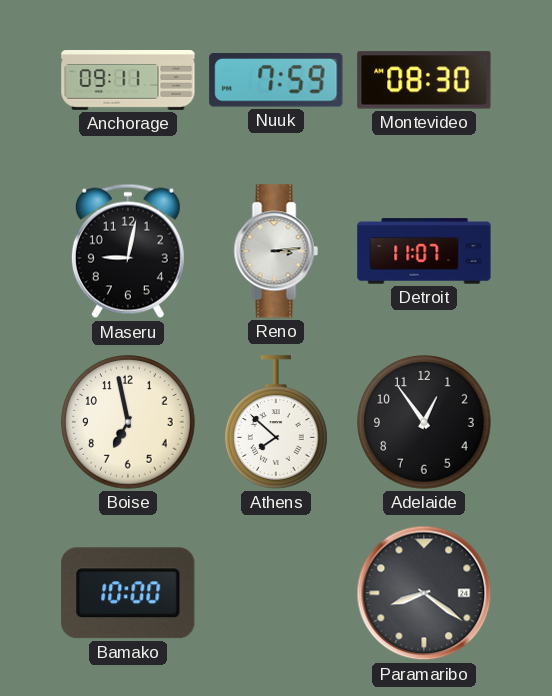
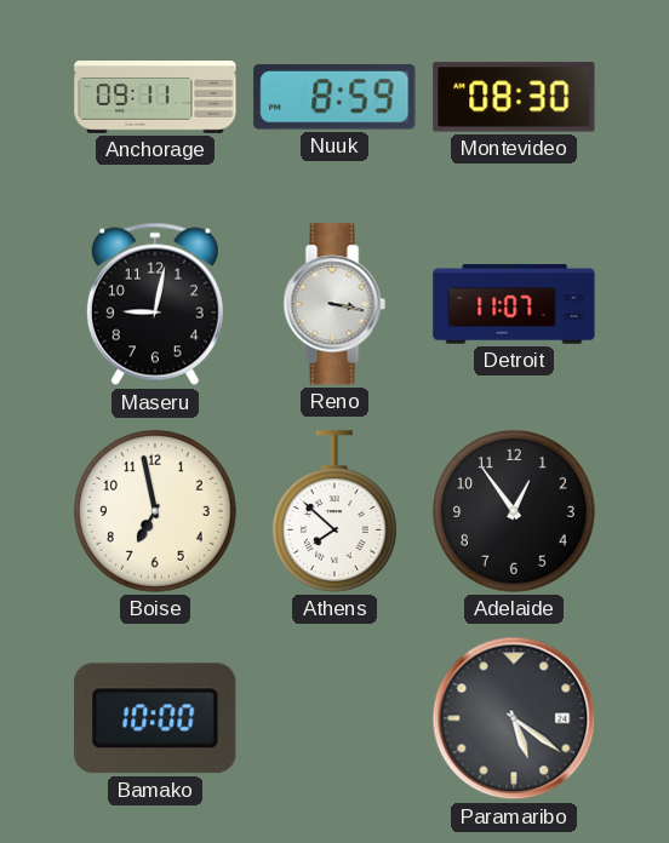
Nuuk: 7:59 -> 8:59 (334, 98)
Reno: 3:14 -> 3:17 (334, 304)
Paramaribo: 8:21 -> 5:21 (514, 718)
